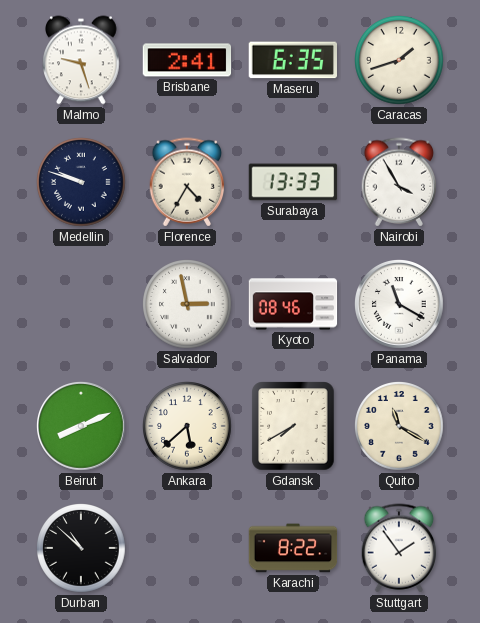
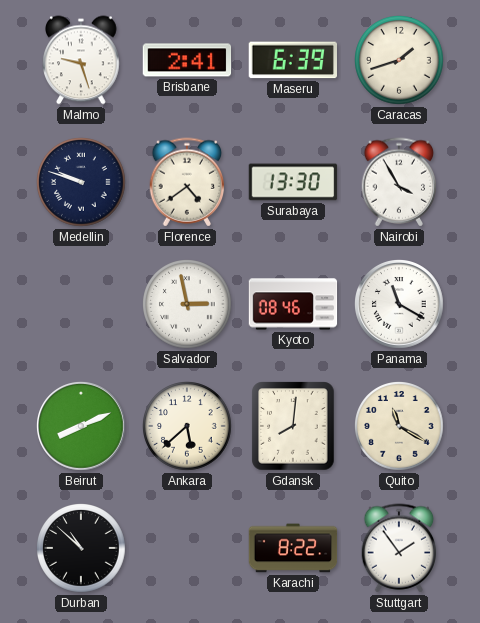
Maseru: 6:35 -> 6:39 (292, 60)
Florence: 4:35 -> 4:39 (187, 182)
Surabaya: 13:33 -> 13:30 (293, 182)
Gdansk: 7:40 -> 8:01 (293, 426)
